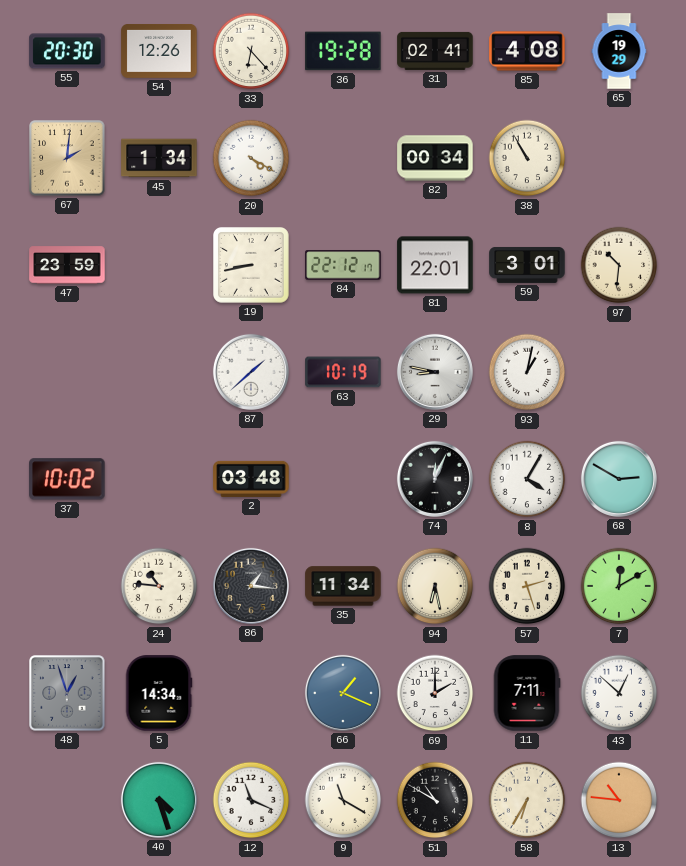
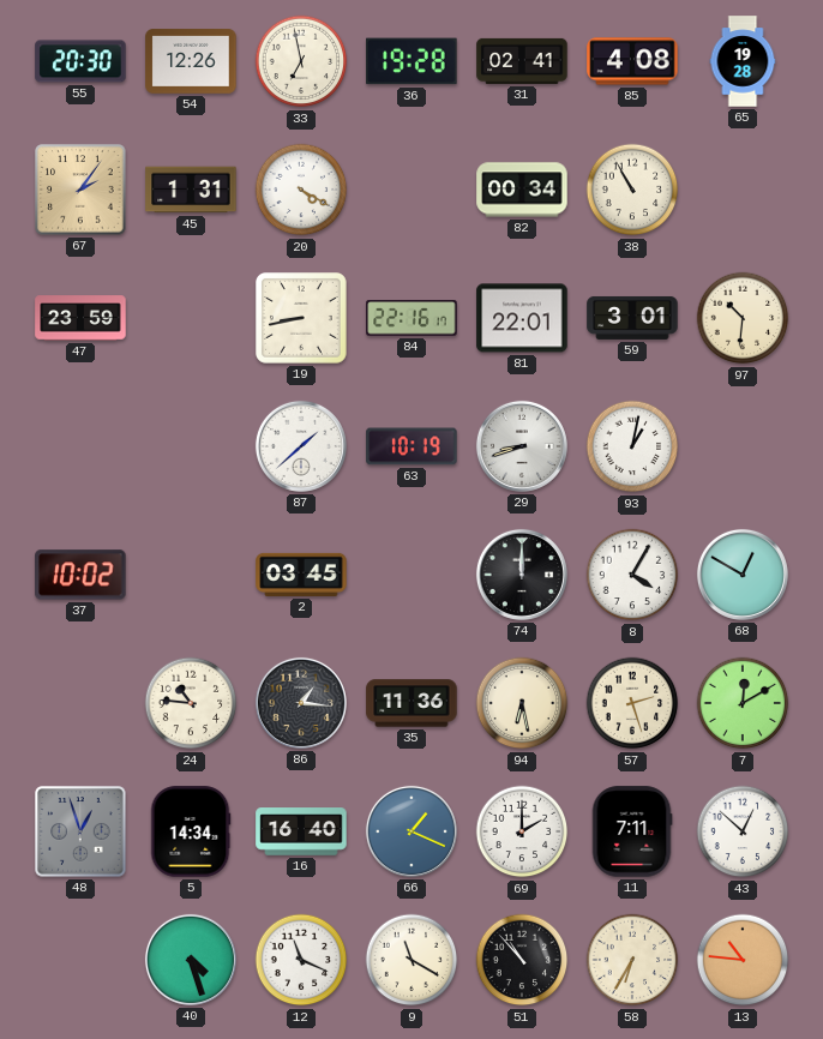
33: 6:23 -> 6:58 (301, 61)
65: 19:29 -> 19:28 (743, 61)
67: 2:01 -> 2:06 (80, 190)
45: 1:34 -> 1:31 (191, 190)
84: 22:12 -> 22:16 (411, 318)
29: 8:47 -> 8:42 (522, 446)
2: 03:48 -> 03:45 (301, 575)
74: 12:04 -> 12:00 (522, 575)
68: 2:50 -> 12:50 (743, 575)
35: 11:34 -> 11:36 (411, 703)
16: none -> 16:40 (301, 831)
51: 10:50 -> 10:53 (522, 960)
